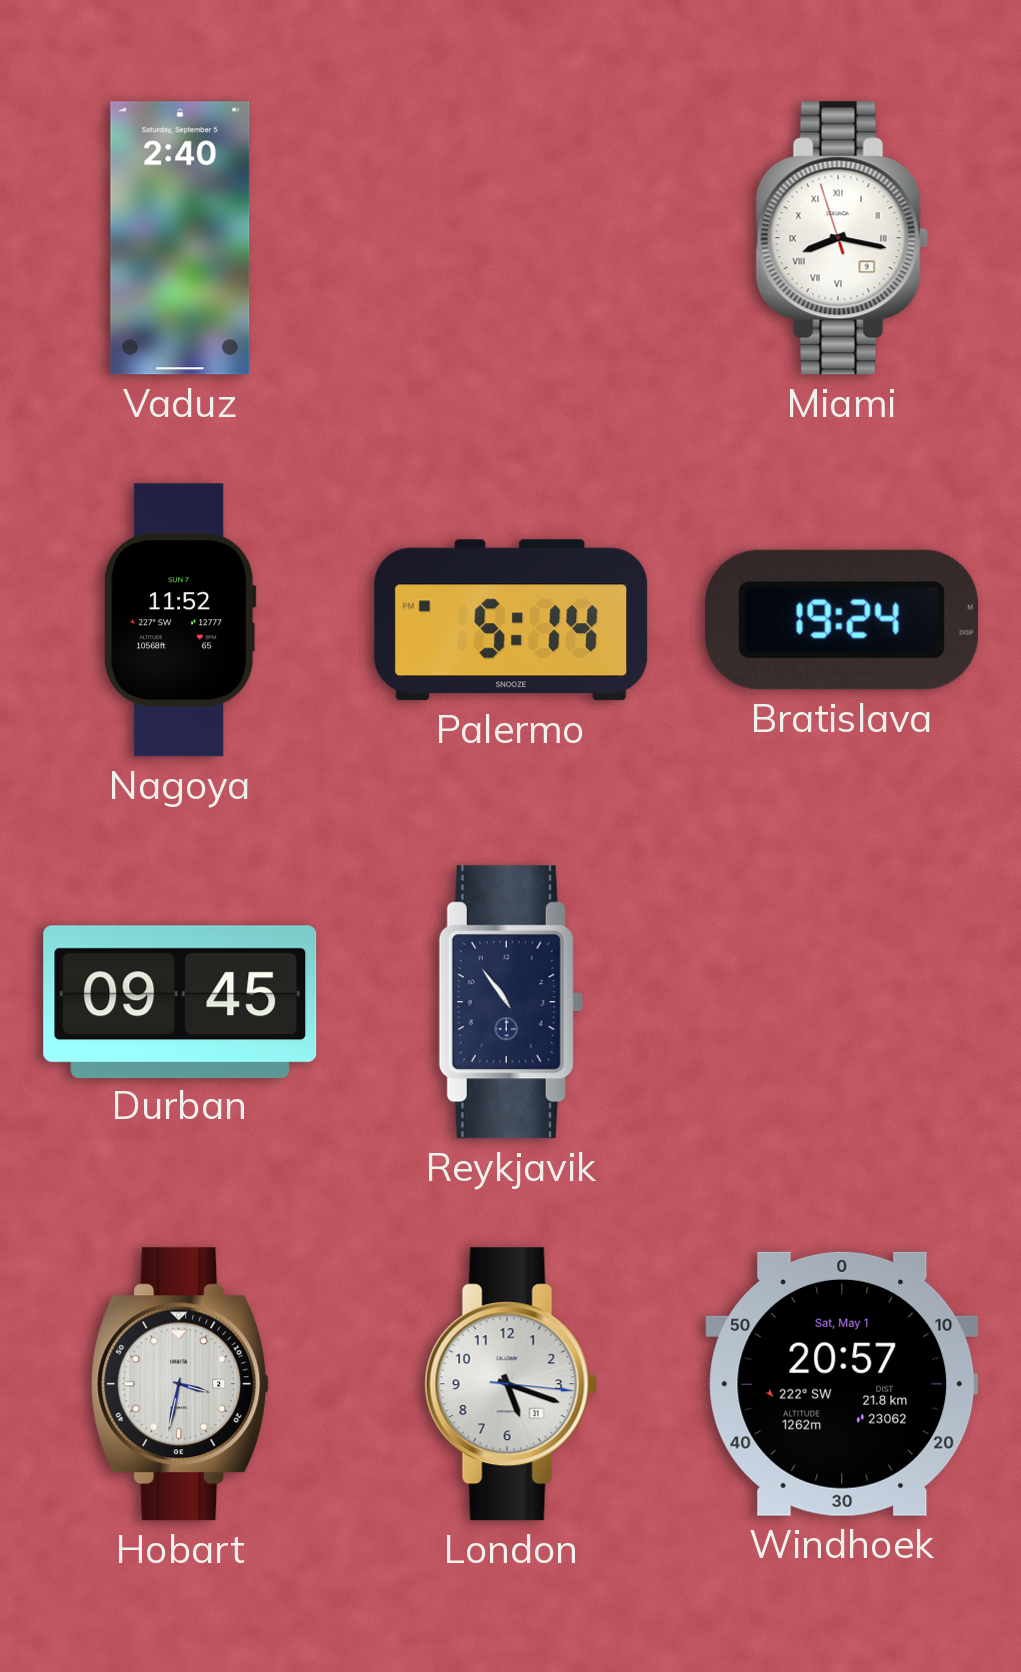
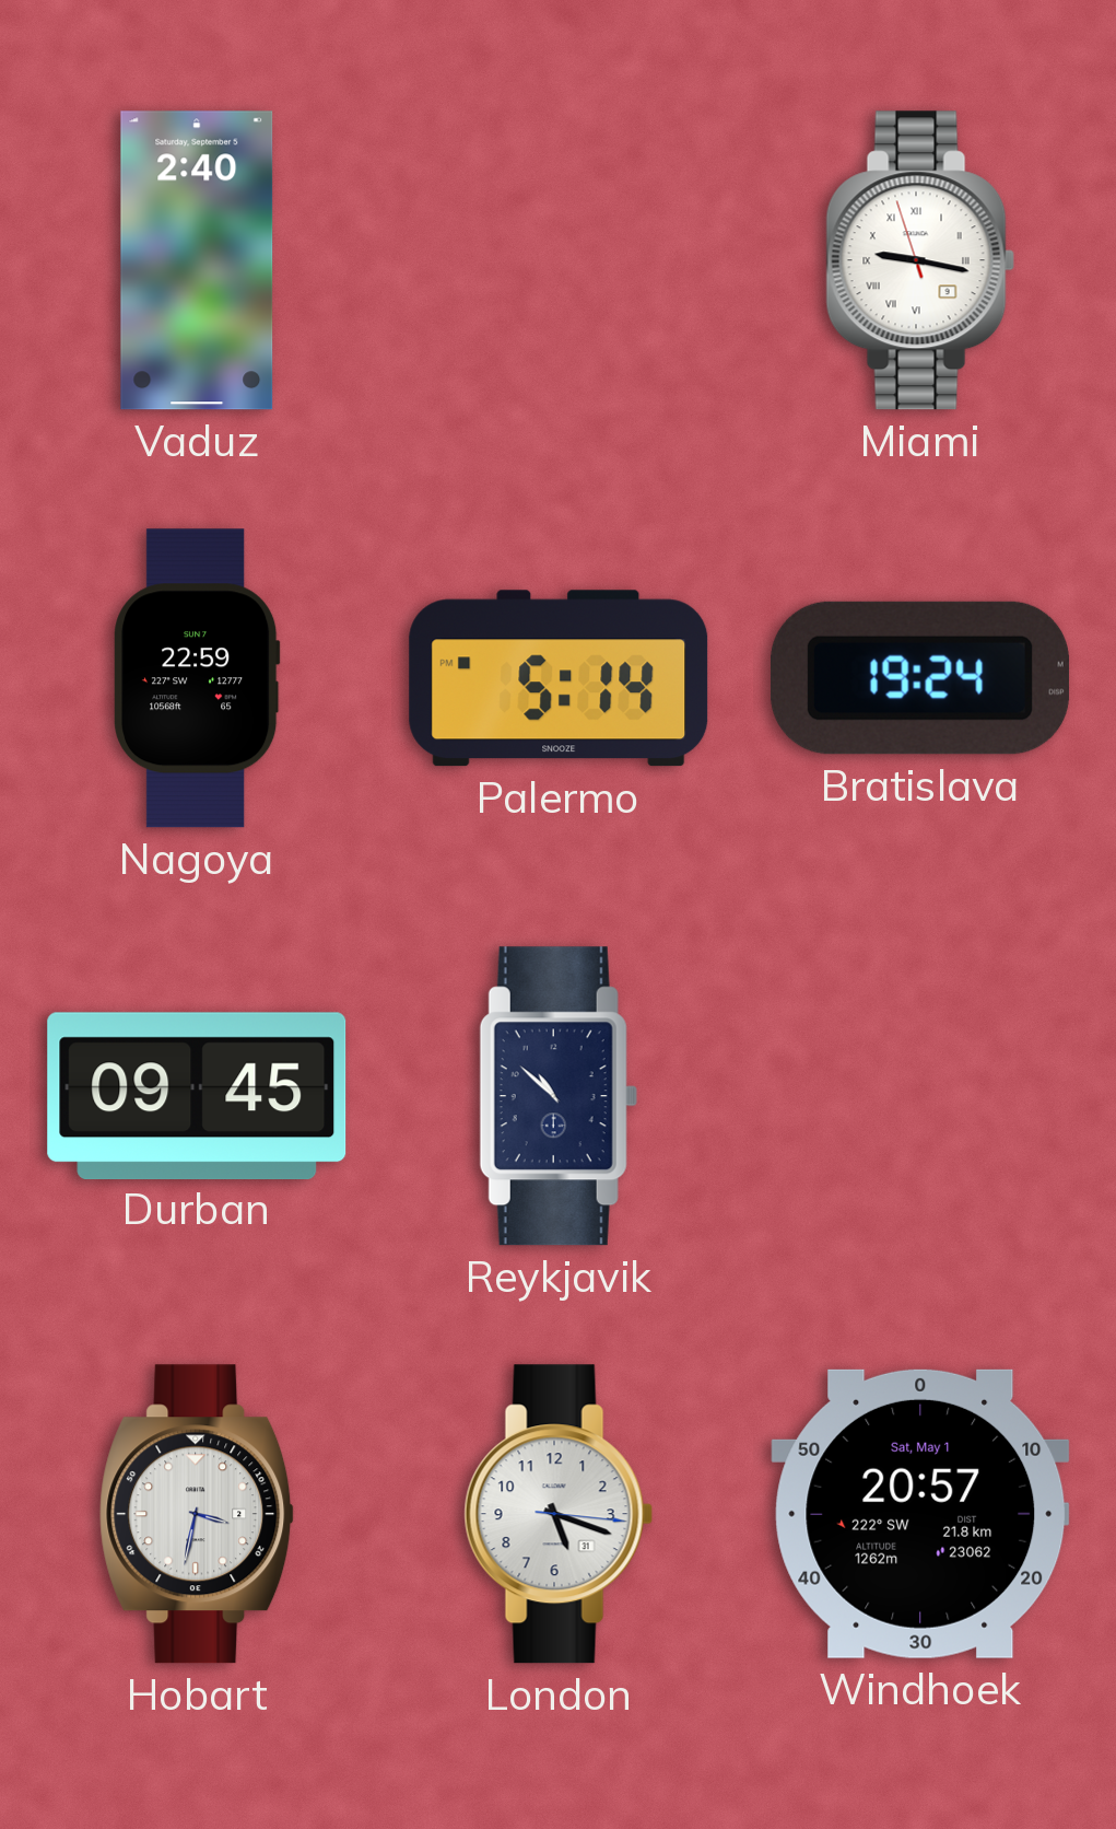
Miami: 8:16 -> 9:16 (920, 260)
Nagoya: 11:52 -> 22:59 (197, 678)
Reykjavik: 10:54 -> 10:52 (559, 1096)
